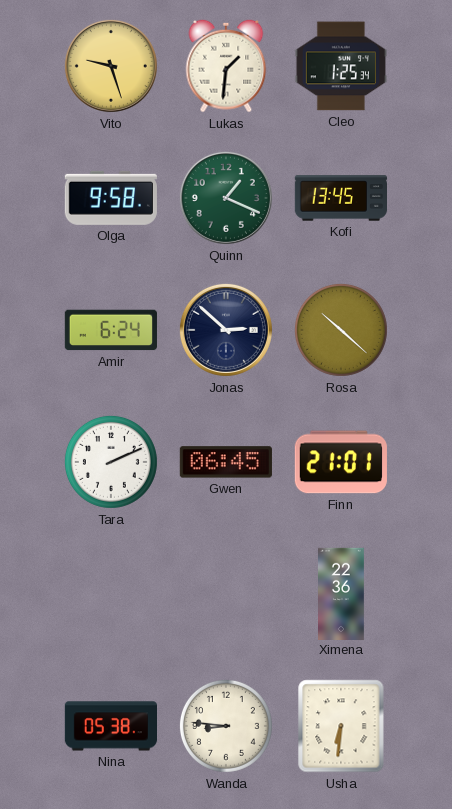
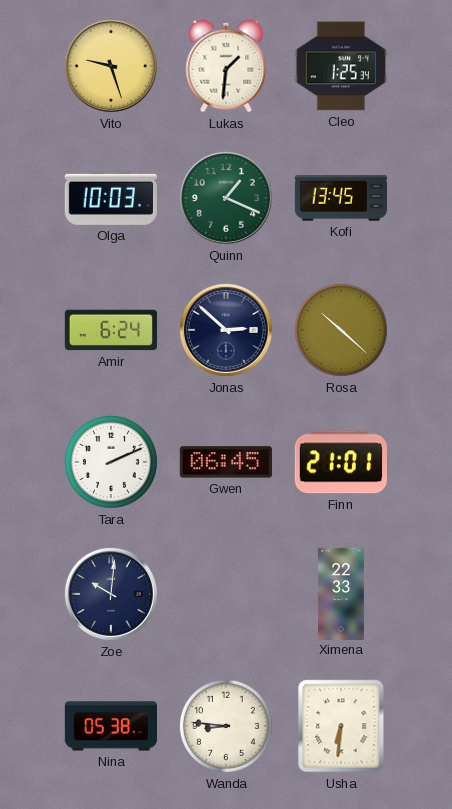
Olga: 9:58 -> 10:03 (111, 198)
Zoe: none -> 10:01 (111, 594)
Ximena: 22:36 -> 22:33 (342, 593)
